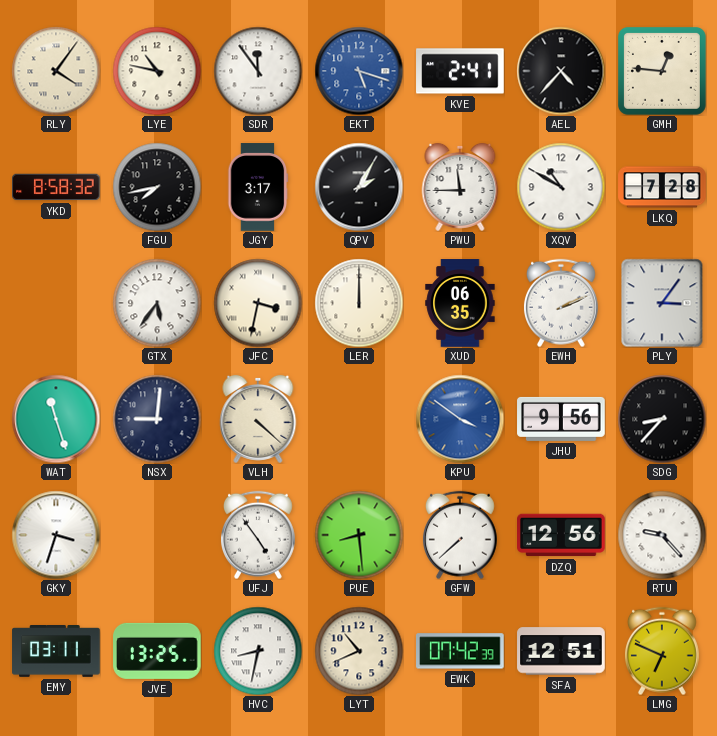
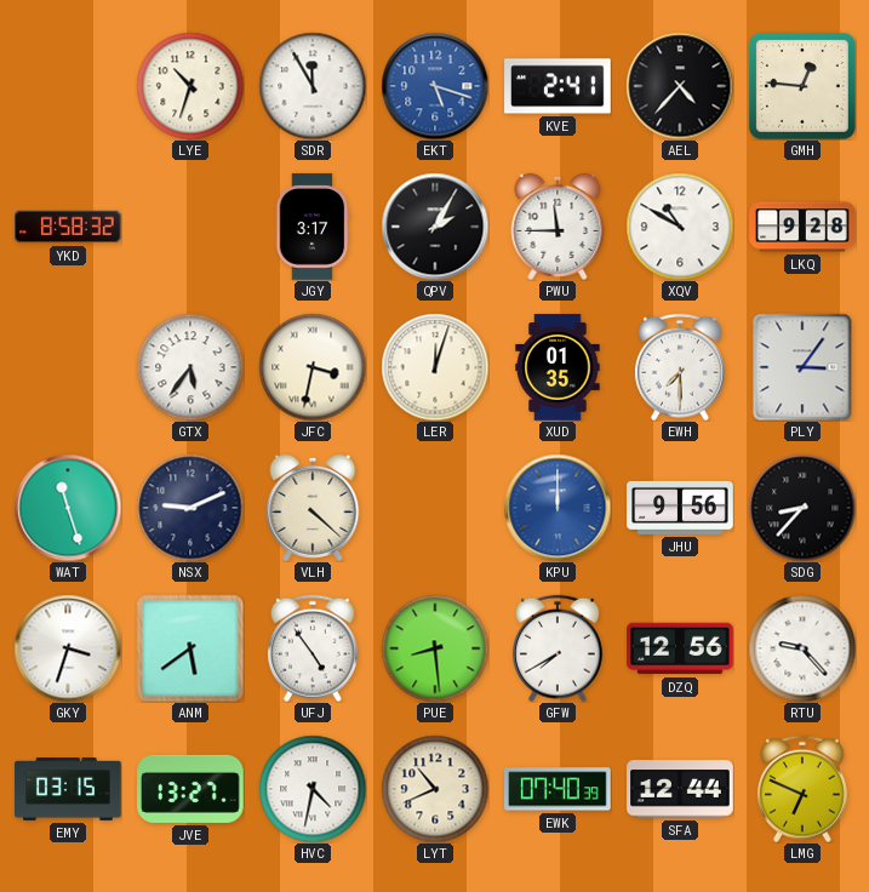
RLY: 4:06 -> none (56, 71)
LYE: 10:47 -> 10:33 (190, 86)
SDR: 11:54 -> 11:55 (313, 86)
FGU: 7:43 -> none (157, 187)
LKQ: 7:28 -> 9:28 (802, 227)
LER: 12:00 -> 12:03 (435, 367)
XUD: 06:35 -> 01:35 (558, 367)
EWH: 2:11 -> 7:30 (680, 367)
NSX: 9:01 -> 9:11 (190, 508)
KPU: 3:51 -> 12:00 (558, 508)
ANM: none -> 5:39 (190, 648)
GFW: 7:38 -> 7:40 (558, 648)
EMY: 03:11 -> 03:15 (68, 790)
JVE: 13:25 -> 13:27 (190, 789)
HVC: 8:32 -> 4:32 (313, 789)
EWK: 07:42 -> 07:40 (559, 789)
SFA: 12:51 -> 12:44 (680, 789)
